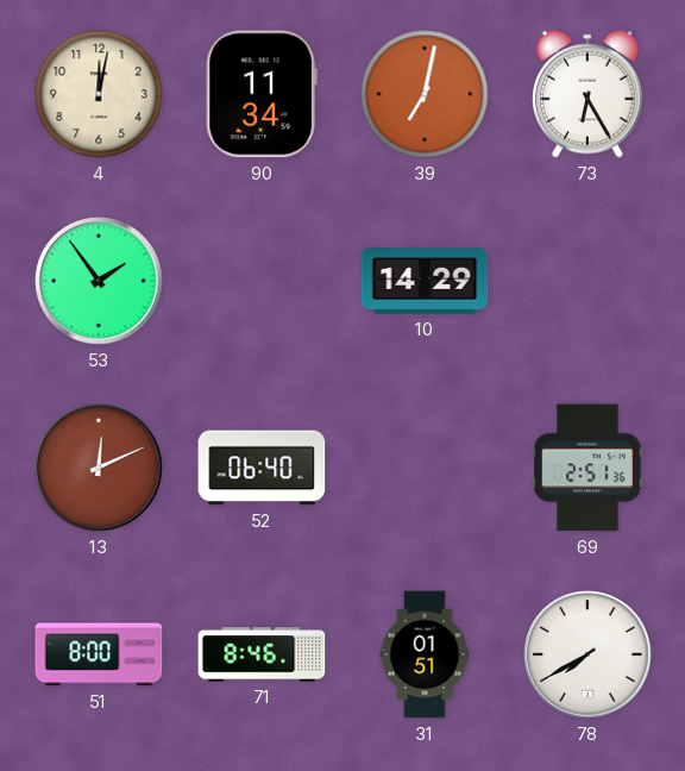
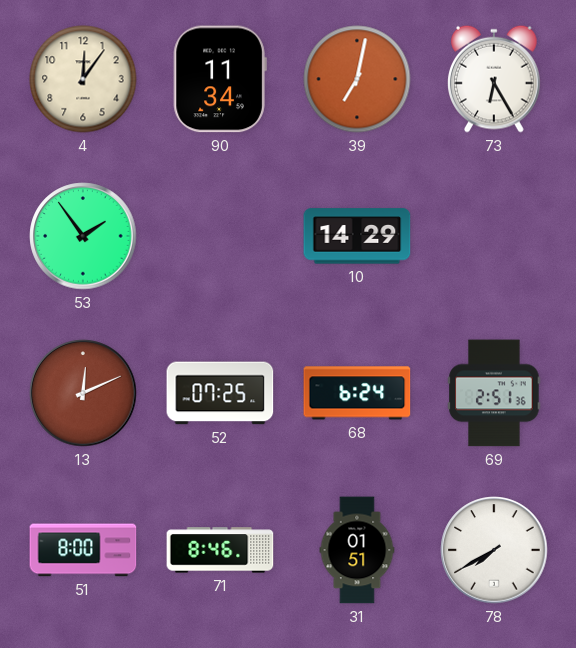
4: 12:02 -> 12:06 (83, 79)
52: 06:40 -> 07:25 (220, 393)
68: none -> 6:24 (357, 393)
